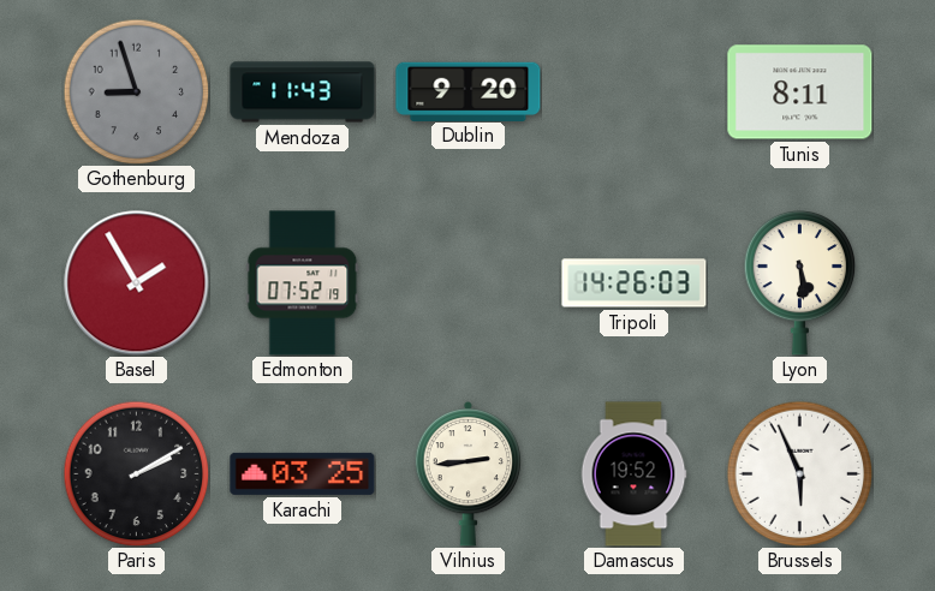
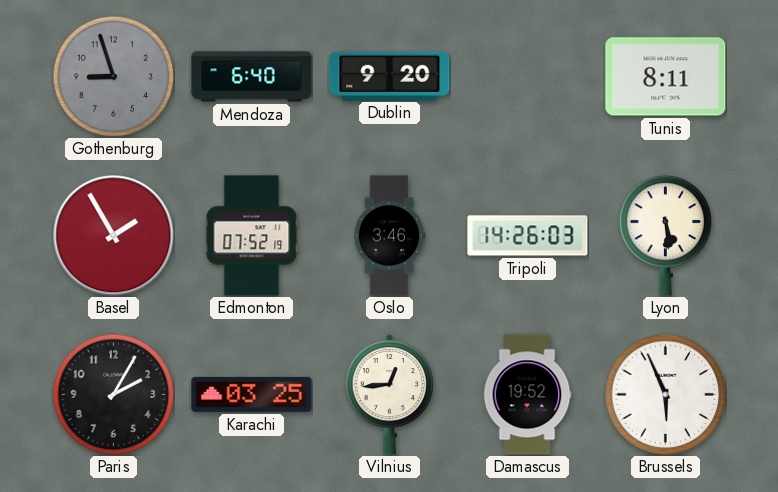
Mendoza: 11:43 -> 6:40 (252, 77)
Oslo: none -> 3:46 (389, 236)
Paris: 2:10 -> 2:05 (113, 394)
Vilnius: 2:44 -> 12:44 (390, 394)
